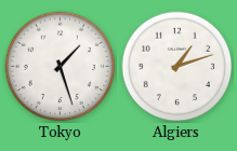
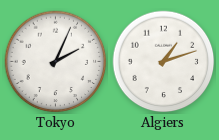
Tokyo: 1:27 -> 2:04 (56, 62)
